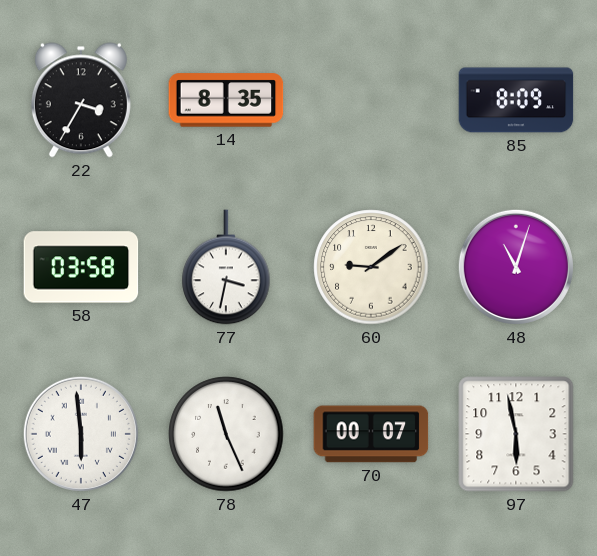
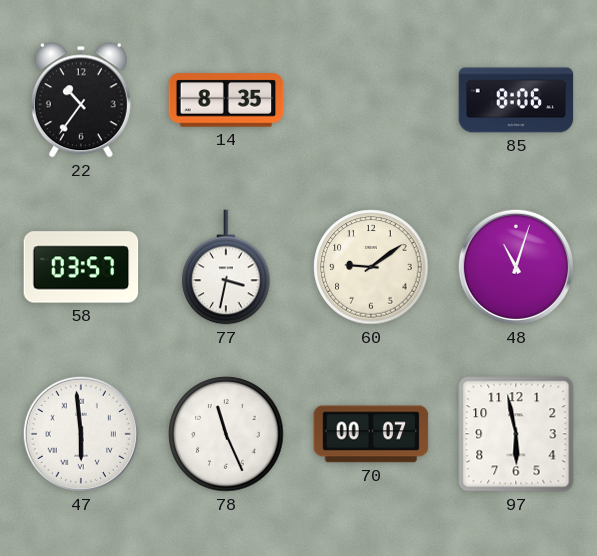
22: 3:35 -> 10:36 (81, 100)
85: 8:09 -> 8:06 (516, 100)
58: 03:58 -> 03:57 (81, 267)
